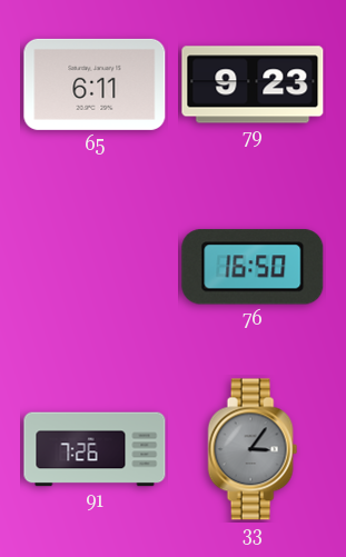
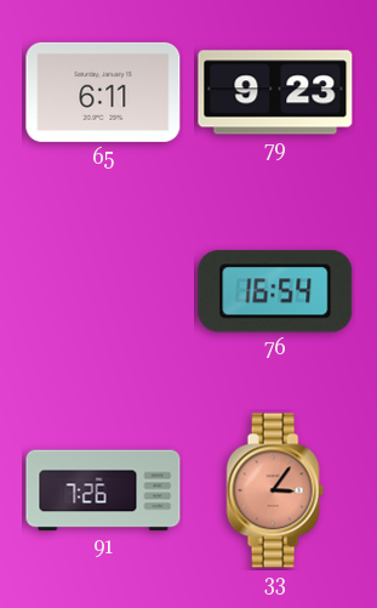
76: 16:50 -> 16:54 (275, 291)
33 dial: grey -> salmon (275, 490)
